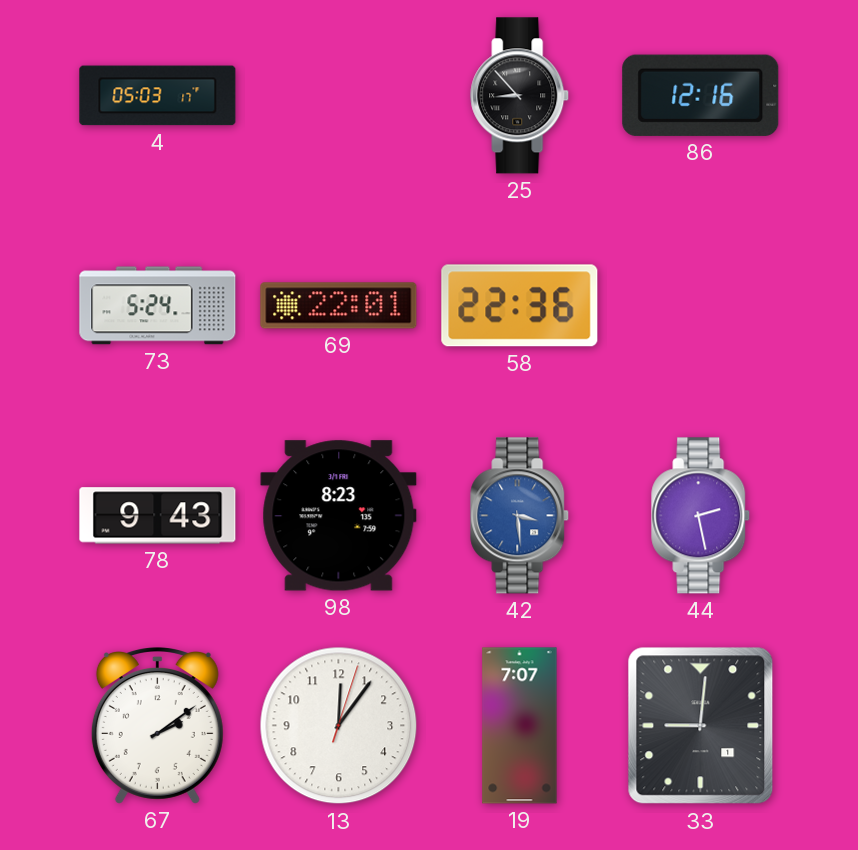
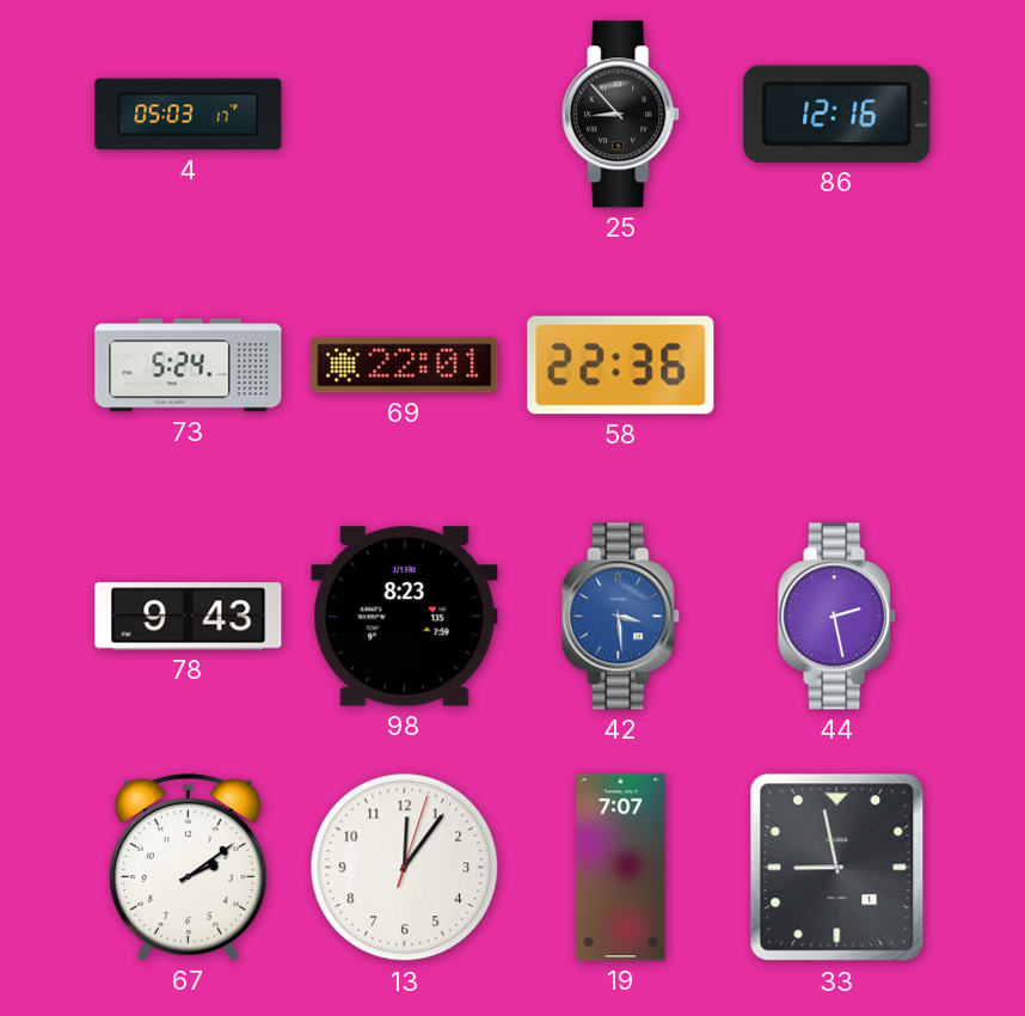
33: 9:01 -> 8:58 (837, 868)
